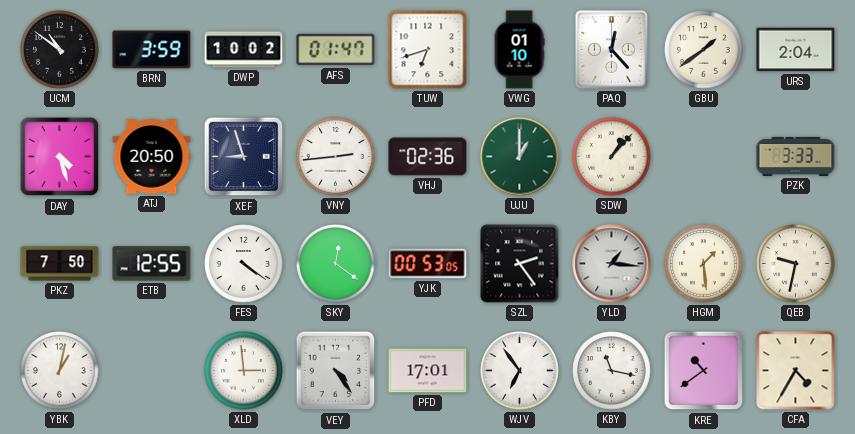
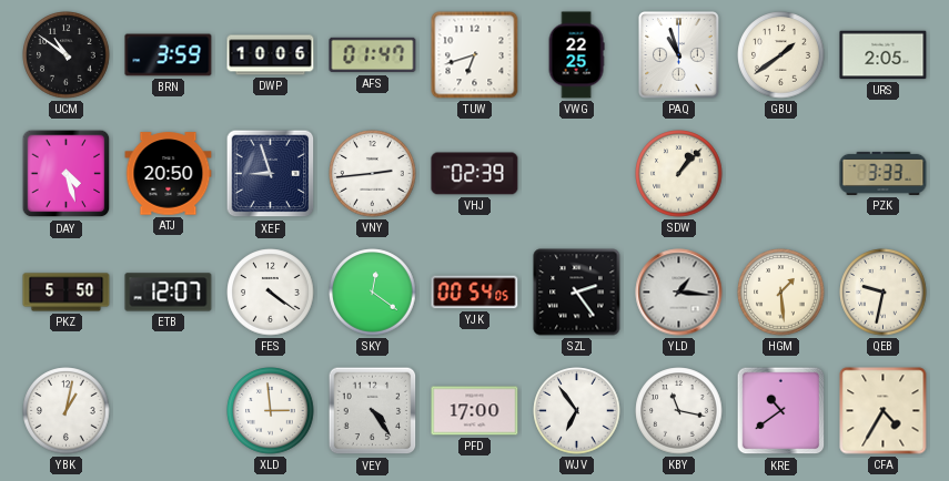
DWP: 10:02 -> 10:06 (271, 55)
VWG: 01:10 -> 22:25 (576, 55)
PAQ: 12:23 -> 10:57 (679, 55)
URS: 2:04 -> 2:05 (884, 55)
VHJ: 02:36 -> 02:39 (475, 174)
UJU: 1:00 -> none (520, 157)
PKZ: 7:50 -> 5:50 (67, 293)
ETB: 12:55 -> 12:07 (169, 293)
YJK: 00:53 -> 00:54 (475, 293)
PFD: 17:01 -> 17:00 (475, 411)
